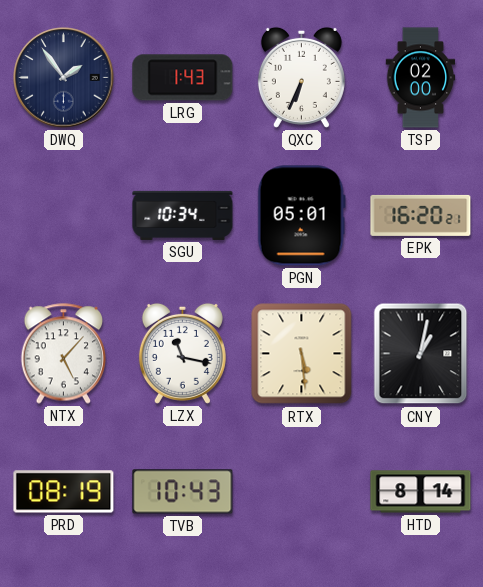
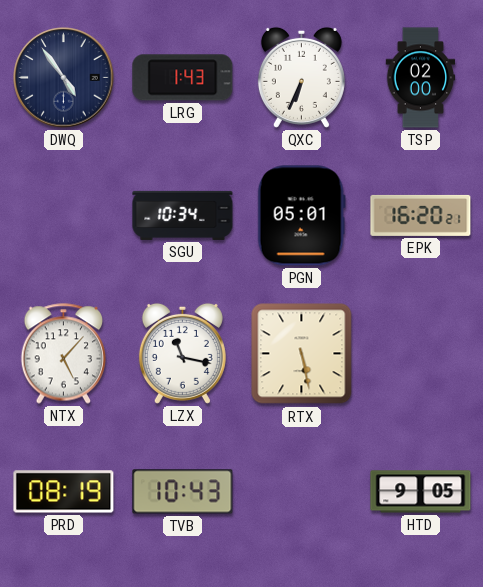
DWQ: 1:54 -> 4:54 (64, 78)
RTX: 5:29 -> 5:28 (302, 354)
CNY: 1:02 -> none (421, 354)
HTD: 8:14 -> 9:05 (421, 492)
